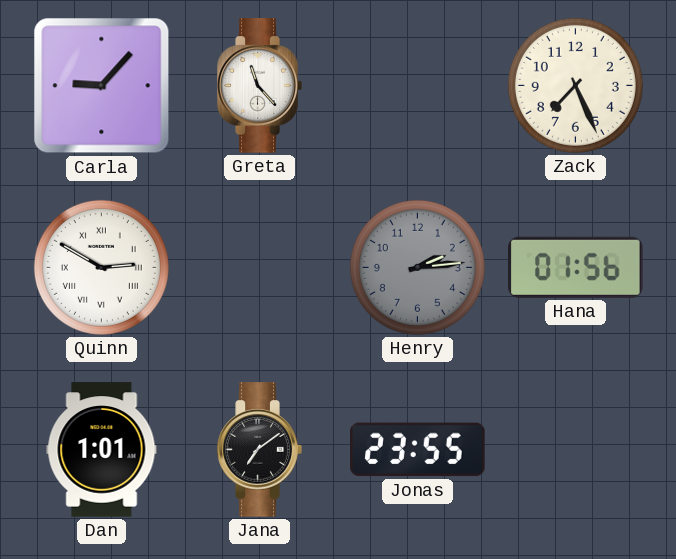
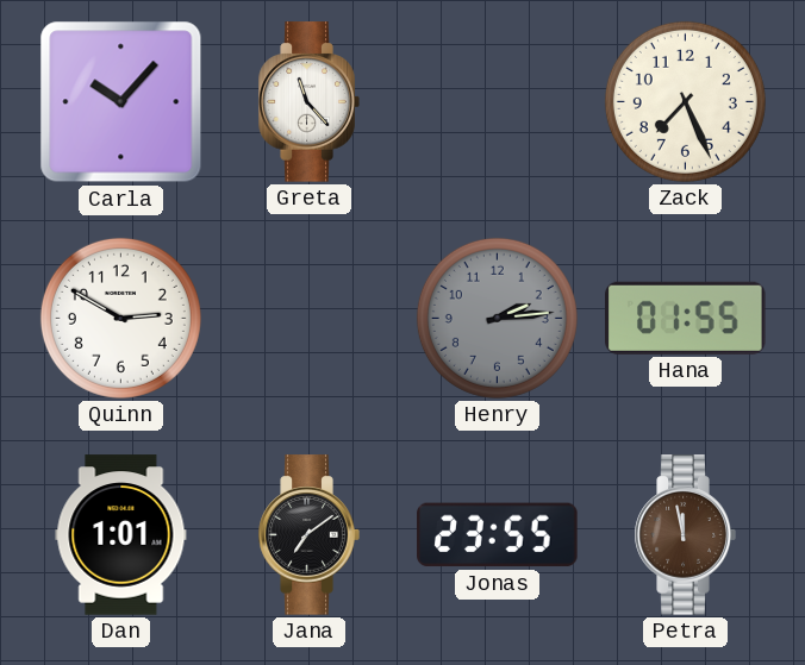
Carla: 9:07 -> 10:07 (121, 102)
Quinn numerals: Roman -> Arabic (120, 318)
Hana: 01:56 -> 01:55 (686, 318)
Petra: none -> 11:58 (685, 535)
